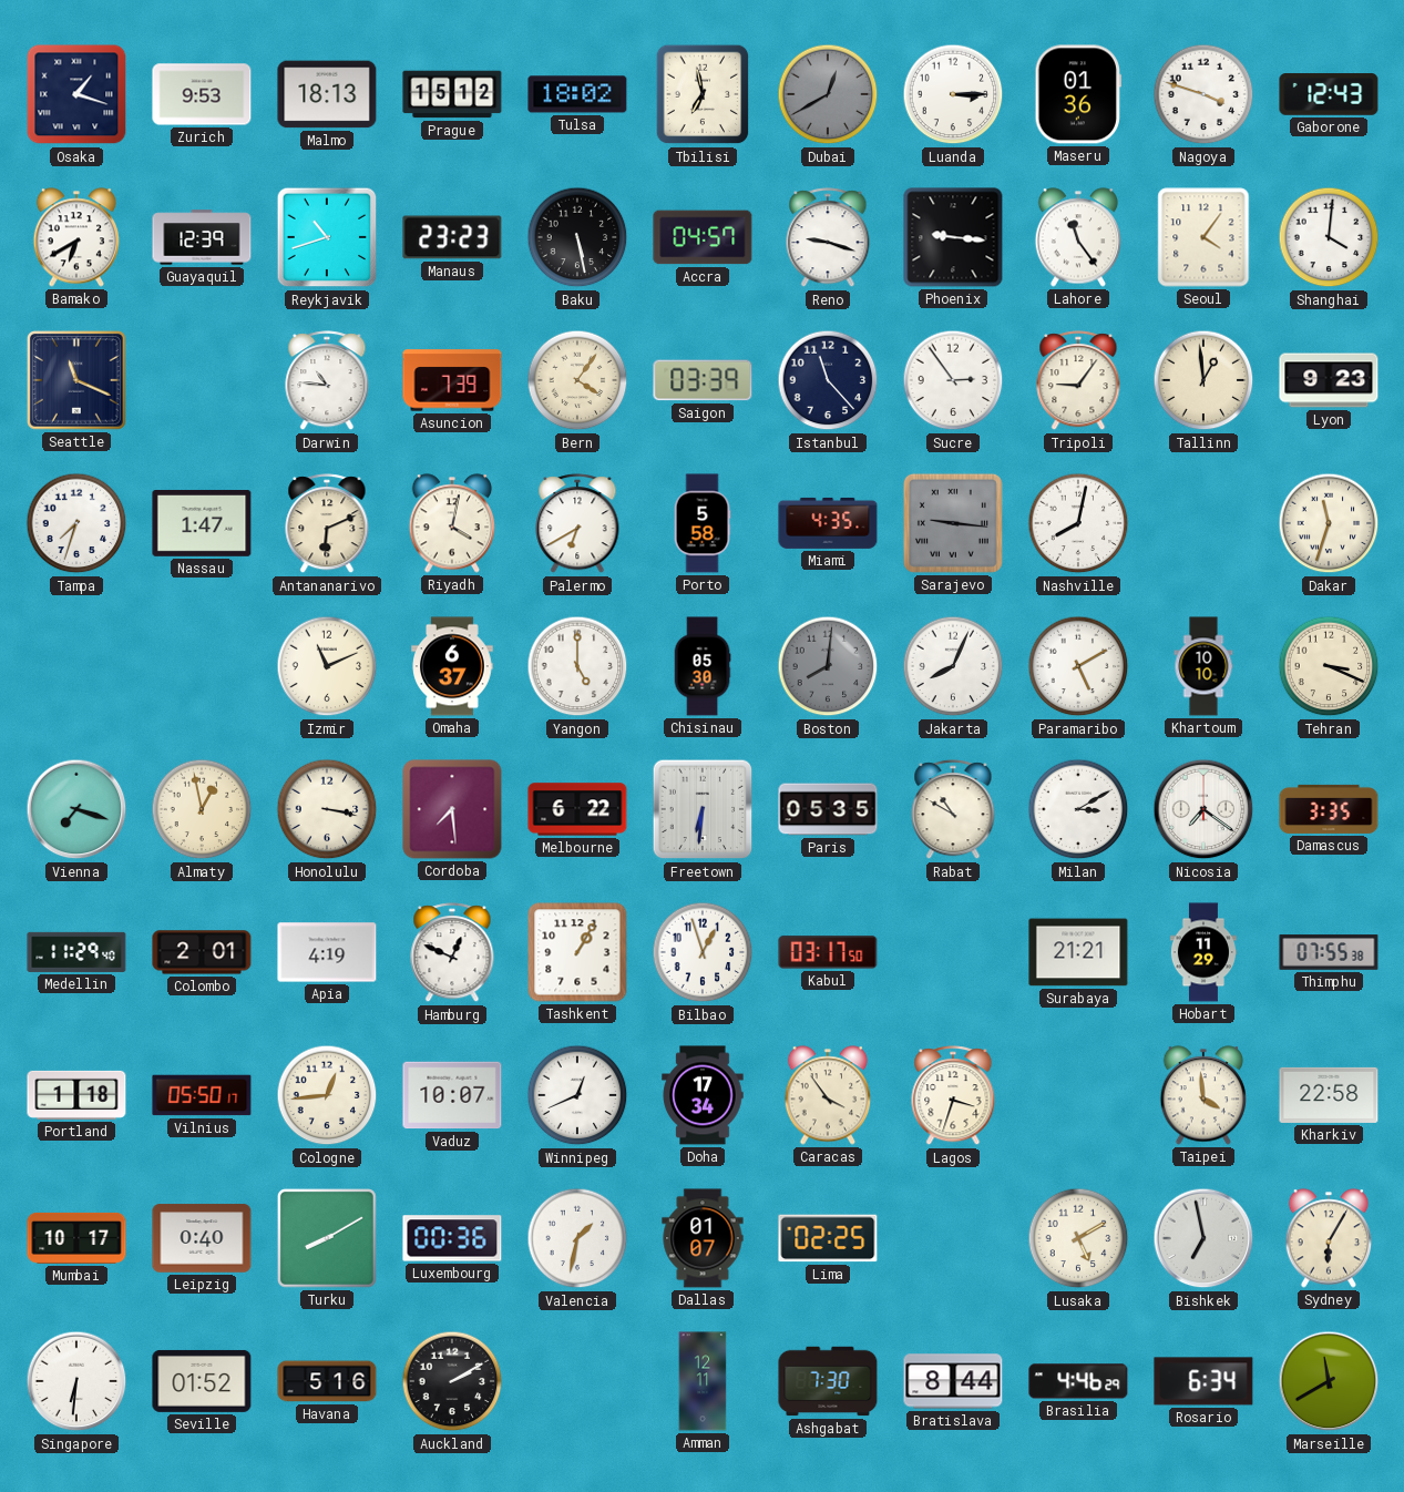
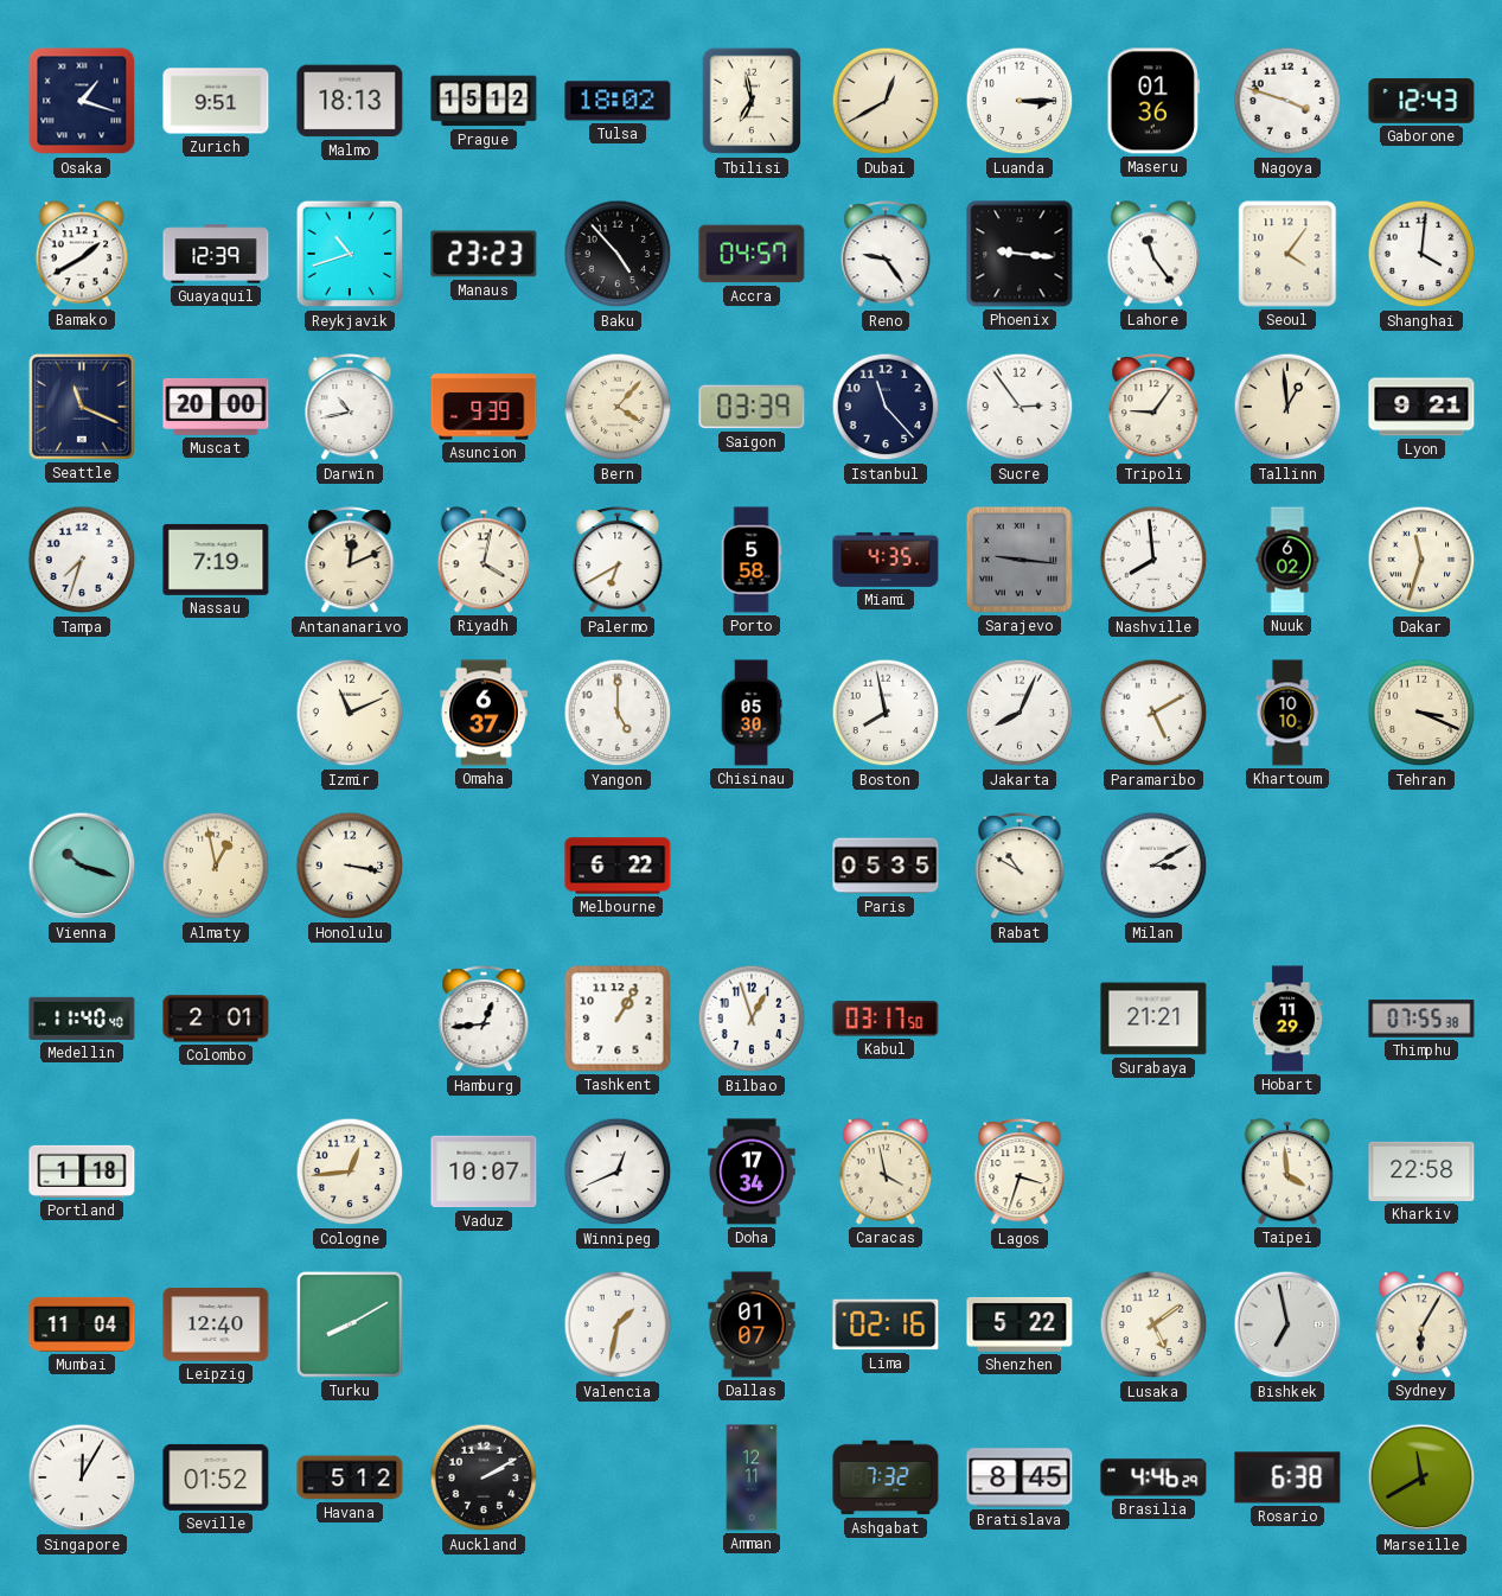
Zurich: 9:53 -> 9:51 (216, 101)
Dubai dial: grey -> cream (886, 101)
Bamako: 6:40 -> 1:40 (82, 254)
Baku: 5:28 -> 4:53 (618, 254)
Reno: 9:18 -> 9:24 (886, 255)
Muscat: none -> 20:00 (216, 407)
Darwin: 10:46 -> 10:43 (350, 408)
Asuncion: 7:39 -> 9:39 (484, 407)
Bern: 4:06 -> 4:07 (618, 407)
Lyon: 9:23 -> 9:21 (1421, 407)
Nassau: 1:47 -> 7:19 (216, 560)
Antananarivo: 6:11 -> 12:11 (350, 561)
Nashville: 8:02 -> 7:59 (1153, 560)
Nuuk: none -> 6:02 (1287, 560)
Boston: 8:01 -> 7:58 (886, 713)
Boston dial: grey -> white (886, 713)
Vienna: 7:18 -> 10:18 (82, 866)
Cordoba: 7:29 -> none (452, 809)
Freetown: 6:31 -> none (703, 809)
Nicosia: 7:21 -> none (1203, 809)
Damascus: 3:35 -> none (1329, 809)
Medellin: 11:29 -> 11:40 (82, 1019)
Apia: 4:19 -> none (327, 952)
Hamburg: 12:49 -> 12:44 (484, 1020)
Vilnius: 05:50 -> none (202, 1095)
Caracas: 3:54 -> 3:58 (886, 1172)
Mumbai: 10:17 -> 11:04 (82, 1324)
Leipzig: 0:40 -> 12:40 (216, 1324)
Luxembourg: 00:36 -> none (452, 1238)
Lima: 02:25 -> 02:16 (886, 1324)
Shenzhen: none -> 5:22 (1020, 1324)
Lusaka: 5:10 -> 5:09 (1153, 1324)
Singapore: 6:31 -> 12:05 (82, 1477)
Havana: 5:16 -> 5:12 (350, 1477)
Ashgabat: 7:30 -> 7:32 (886, 1477)
Bratislava: 8:44 -> 8:45 (1020, 1477)
Rosario: 6:34 -> 6:38 (1287, 1477)
